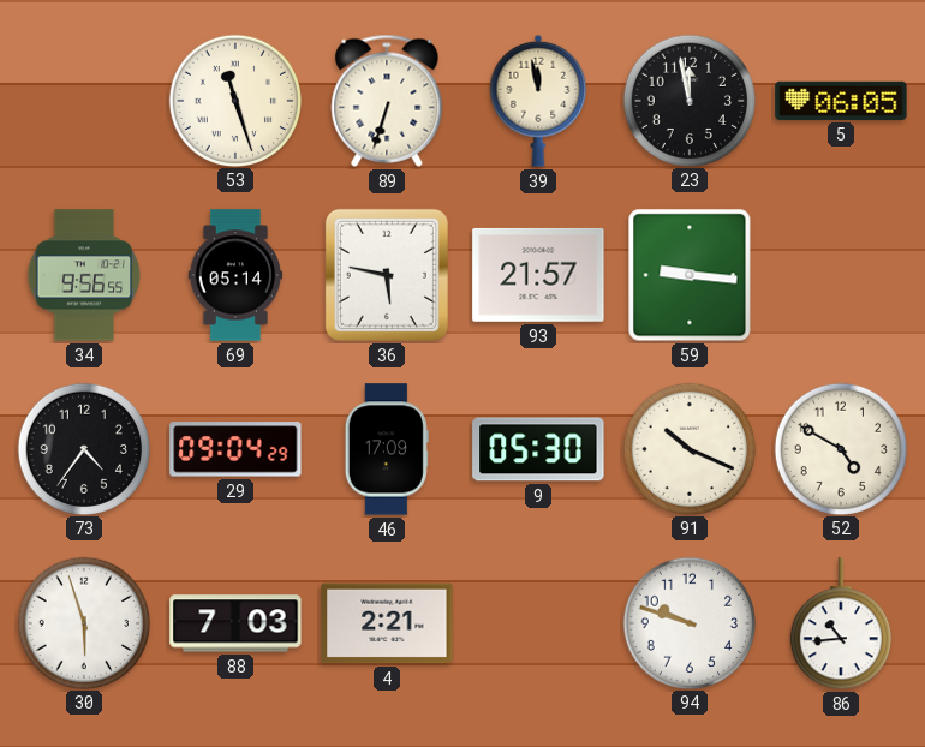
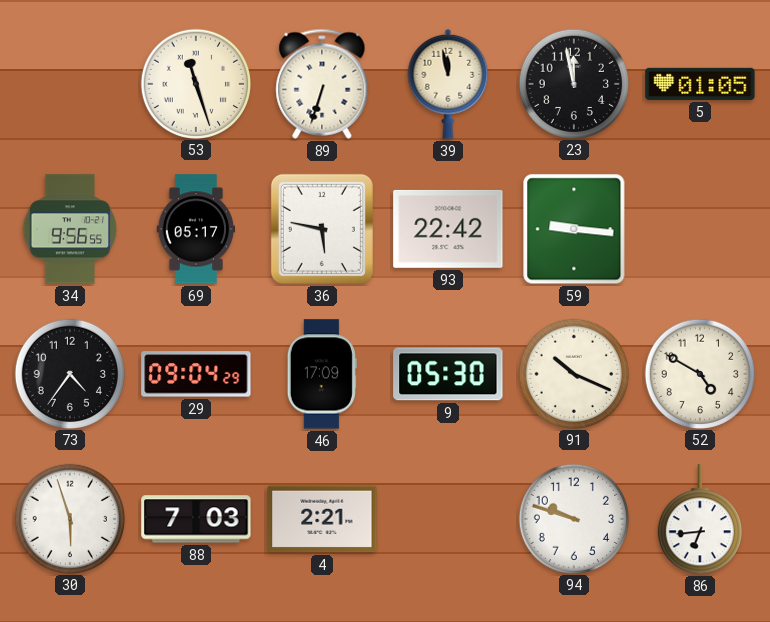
5: 06:05 -> 01:05 (700, 84)
69: 05:14 -> 05:17 (196, 229)
93: 21:57 -> 22:42 (448, 229)
86: 10:44 -> 6:44 (700, 520)
